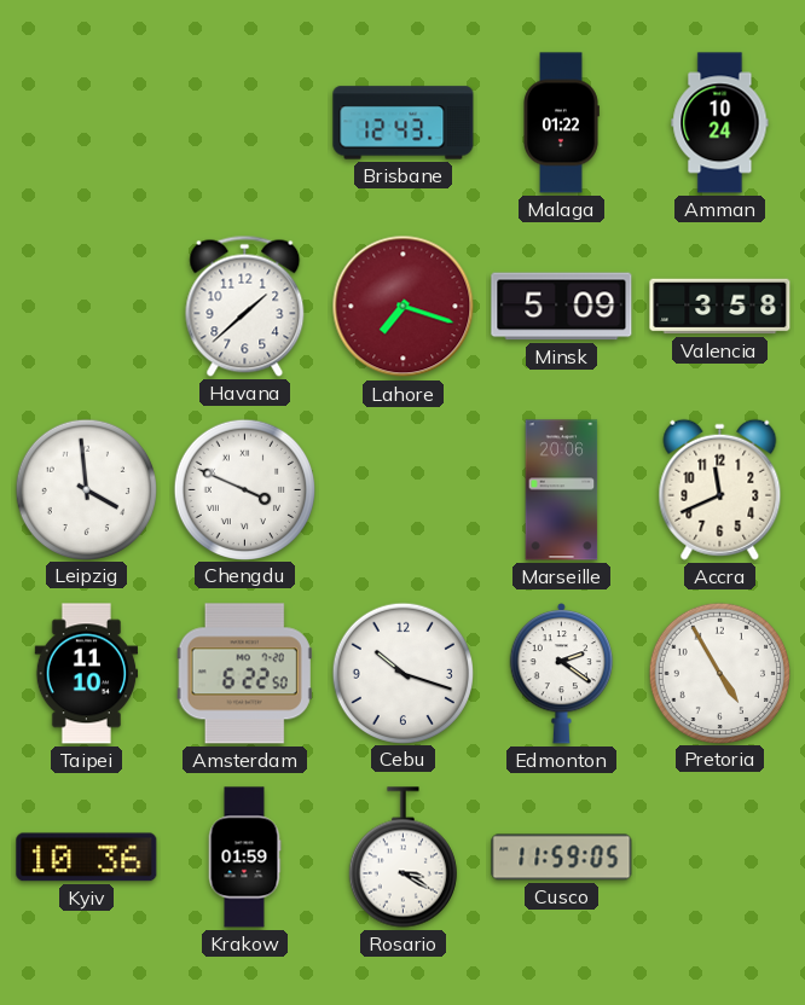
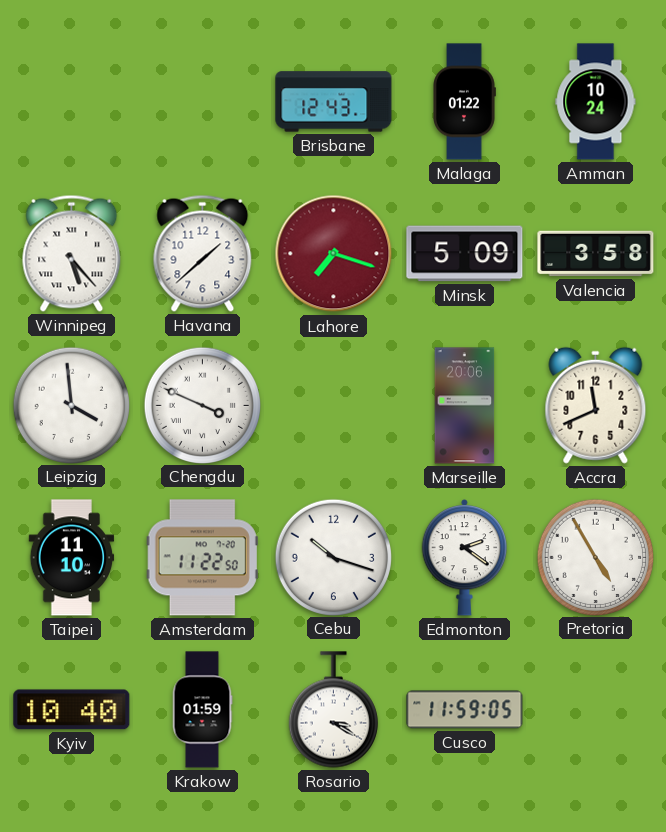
Winnipeg: none -> 5:23 (72, 253)
Amsterdam: 6:22 -> 11:22 (202, 558)
Kyiv: 10:36 -> 10:40 (72, 710)
